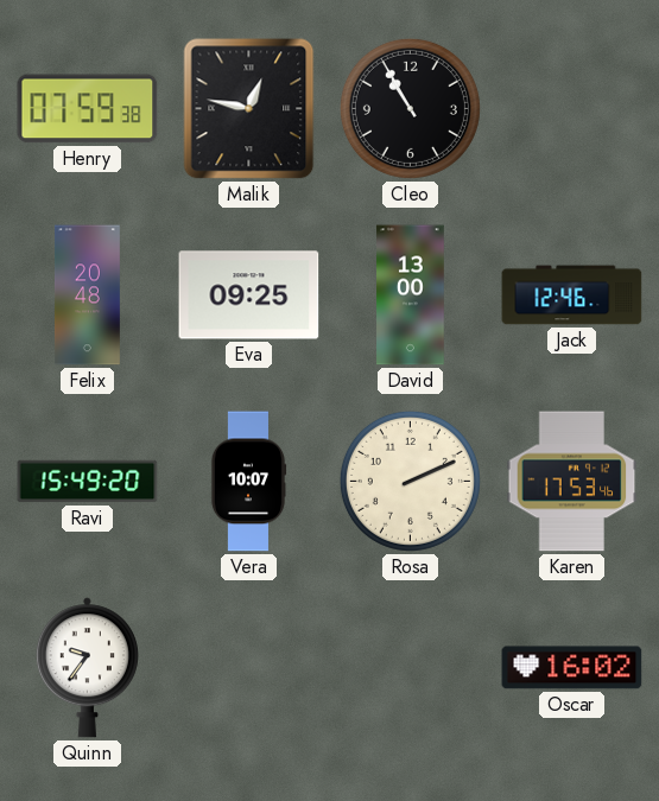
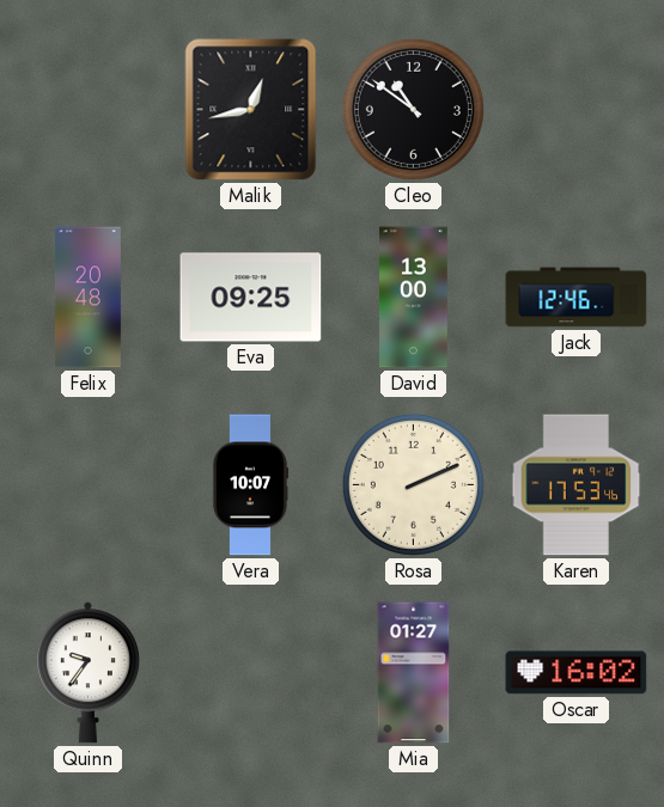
Henry: 07:59 -> none (88, 109)
Malik: 12:47 -> 12:43 (251, 110)
Cleo: 10:55 -> 10:51 (413, 109)
Ravi: 15:49 -> none (88, 482)
Mia: none -> 01:27 (414, 673)
